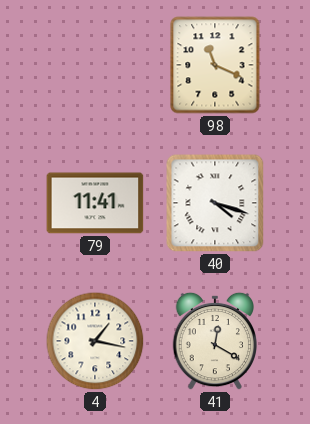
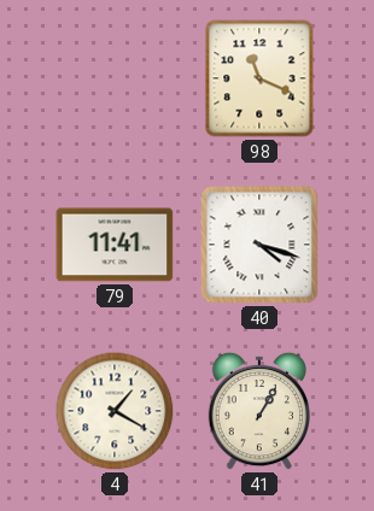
4: 1:17 -> 1:20 (115, 411)
41: 12:20 -> 1:05 (258, 411)
